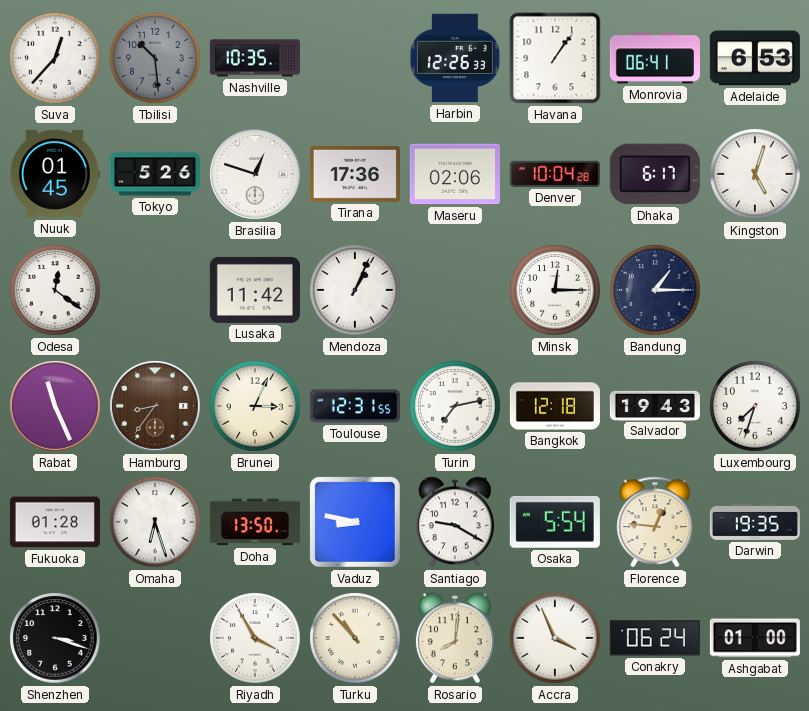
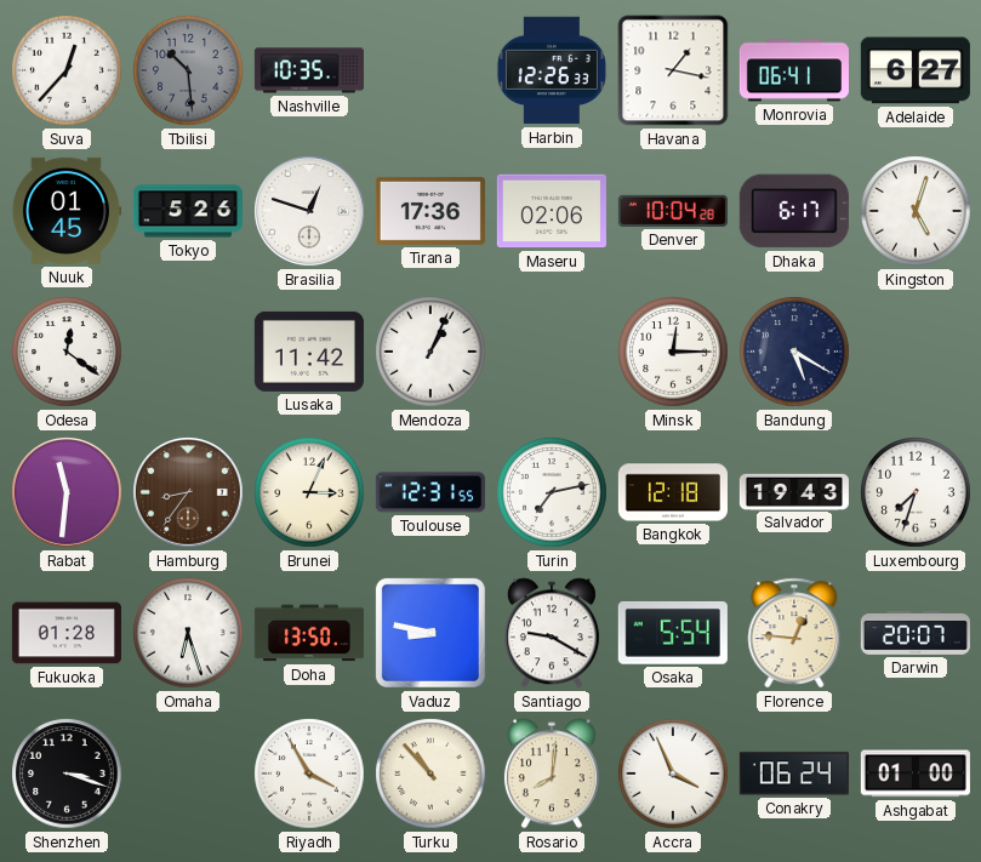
Havana: 1:06 -> 1:17 (673, 70)
Adelaide: 6:53 -> 6:27 (916, 70)
Bandung: 1:15 -> 5:20 (794, 352)
Rabat: 11:26 -> 11:31 (67, 492)
Darwin: 19:35 -> 20:07 (916, 633)
